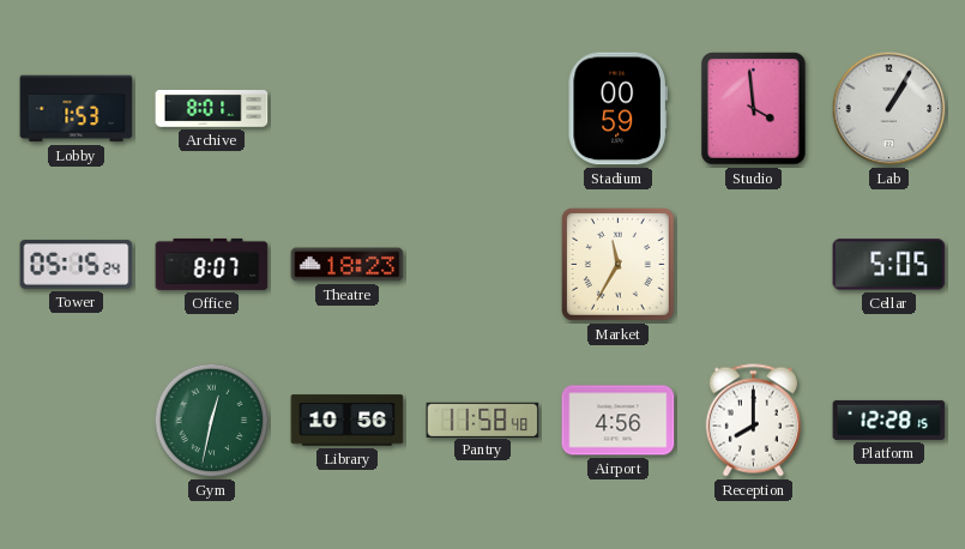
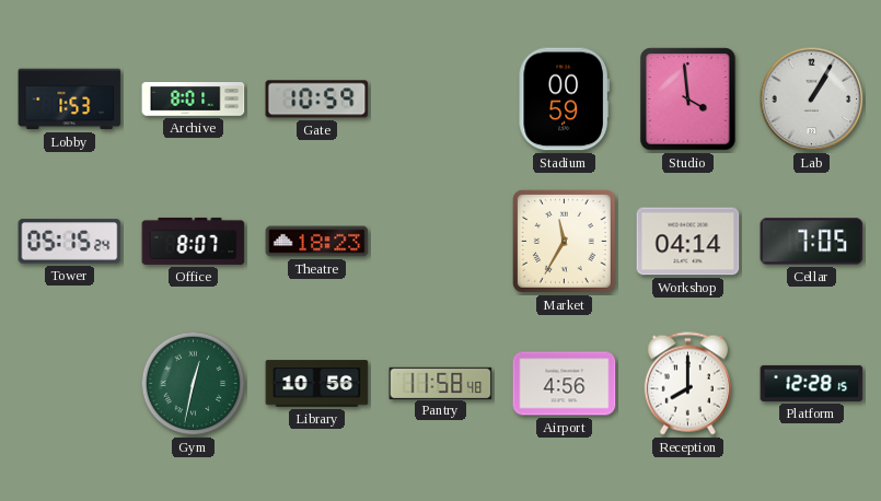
Gate: none -> 10:59 (317, 100)
Workshop: none -> 04:14 (688, 242)
Cellar: 5:05 -> 7:05 (812, 242)
